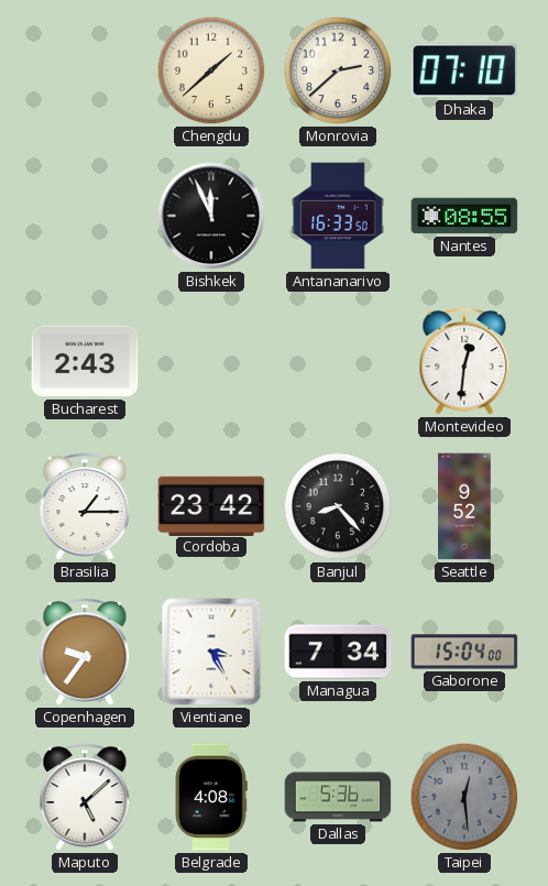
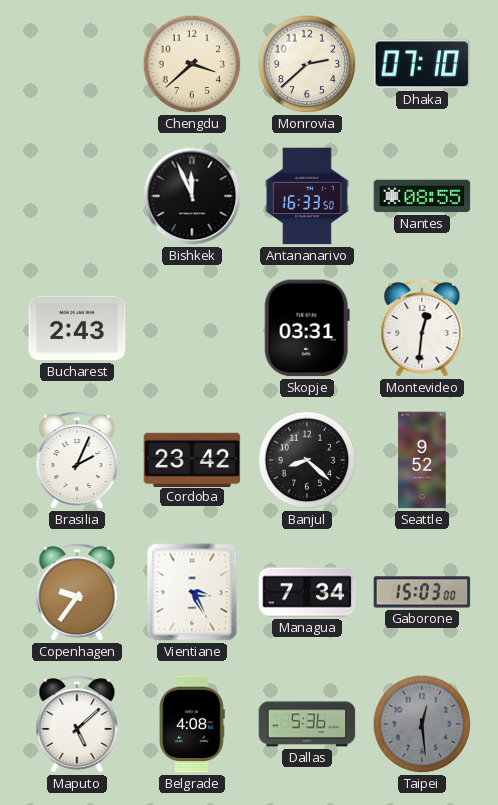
Chengdu: 1:38 -> 3:38 (192, 64)
Skopje: none -> 03:31 (307, 328)
Brasilia: 1:15 -> 2:04 (77, 460)
Banjul: 8:23 -> 8:22 (307, 460)
Gaborone: 15:04 -> 15:03 (422, 592)
